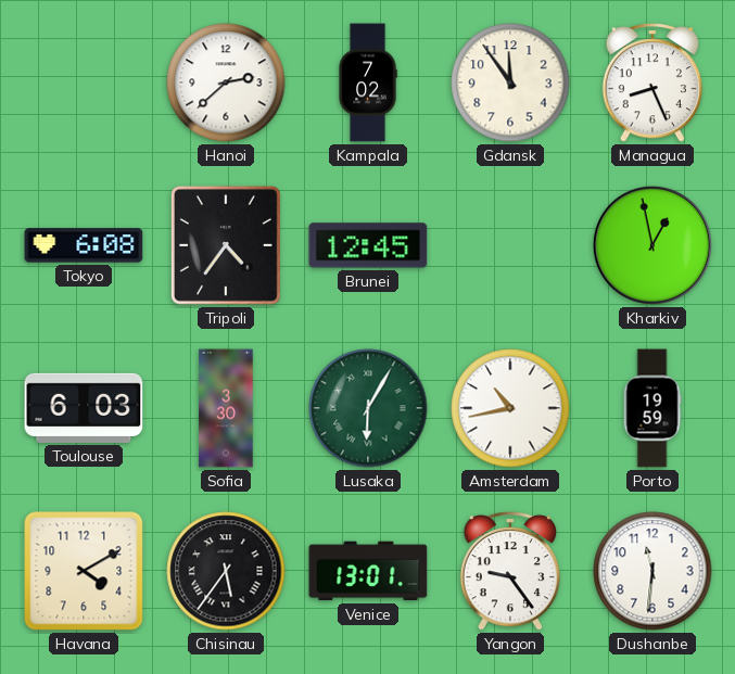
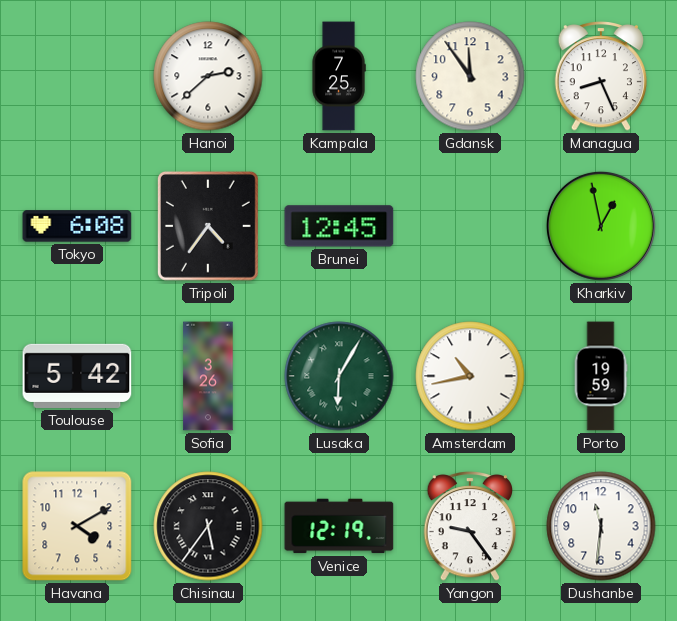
Kampala: 7:02 -> 7:25 (339, 76)
Toulouse: 6:03 -> 5:42 (77, 376)
Sofia: 3:30 -> 3:26 (208, 376)
Venice: 13:01 -> 12:19 (339, 526)
